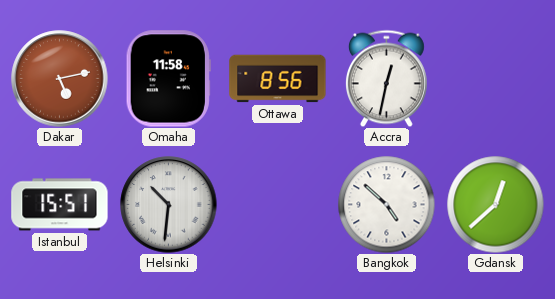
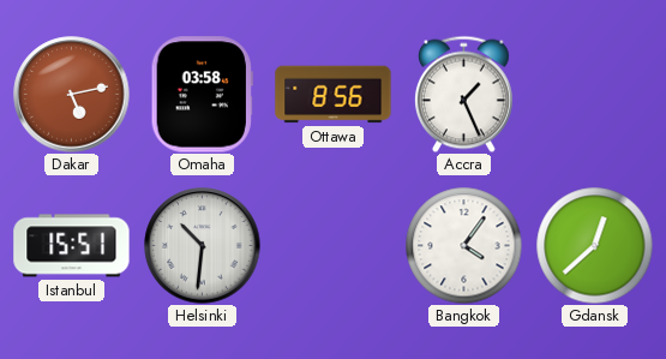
Omaha: 11:58 -> 03:58 (202, 95)
Accra: 12:32 -> 1:26 (463, 94)
Bangkok: 4:52 -> 4:06 (463, 245)
